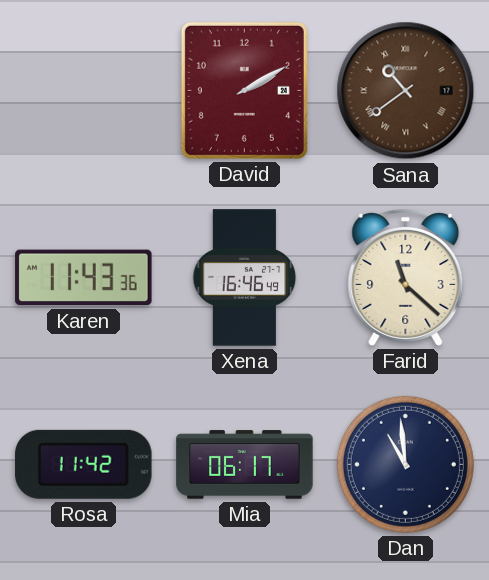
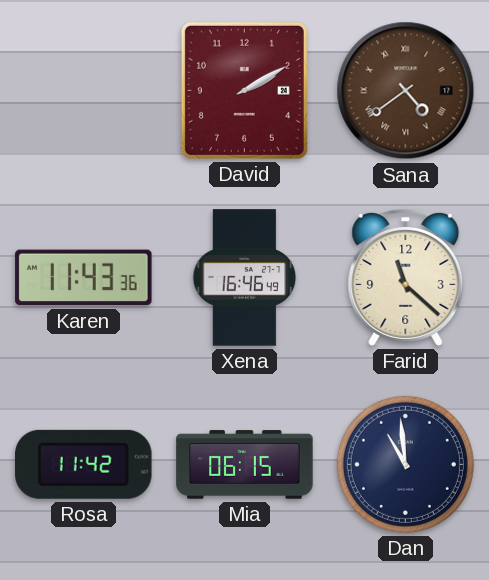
Sana: 10:39 -> 4:39 (406, 91)
Mia: 06:17 -> 06:15 (245, 465)
